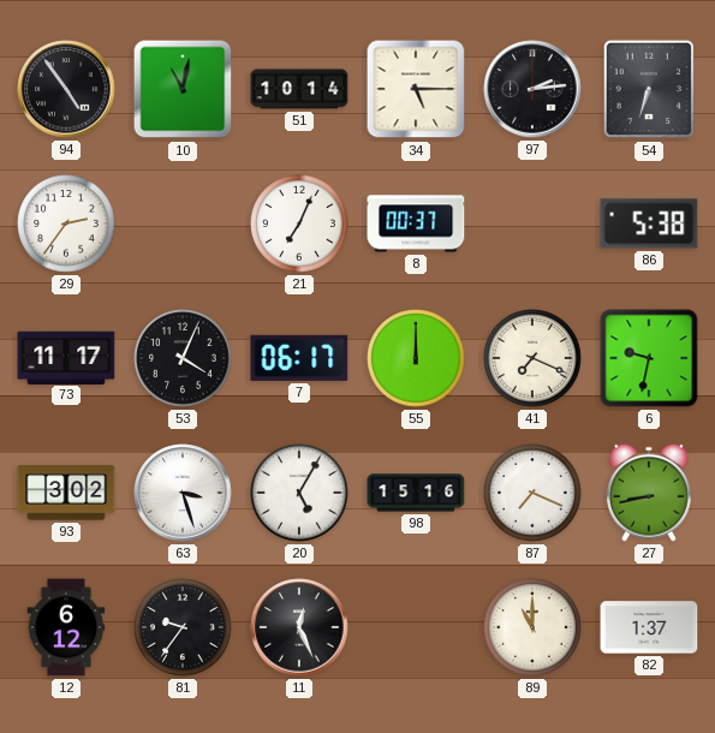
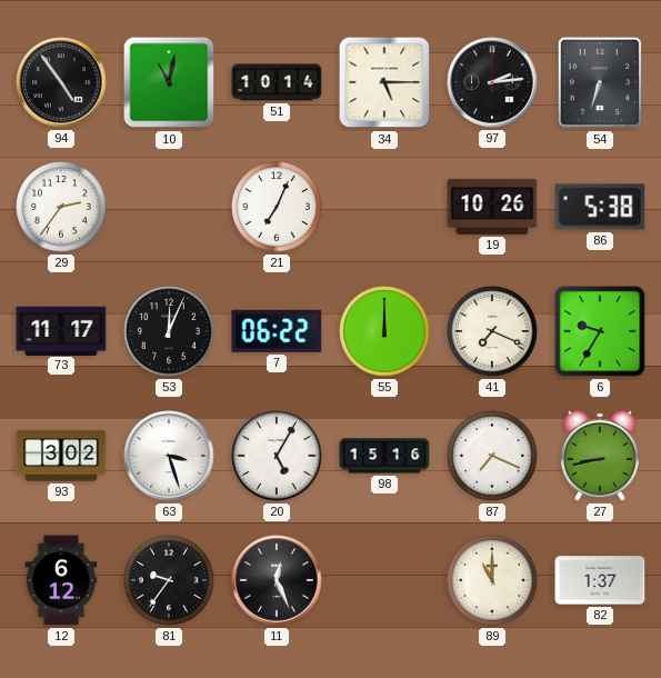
8: 00:37 -> none (416, 224)
19: none -> 10:26 (492, 207)
53: 4:04 -> 12:04 (169, 331)
7: 06:17 -> 06:22 (277, 331)
6: 9:32 -> 9:35 (600, 331)
